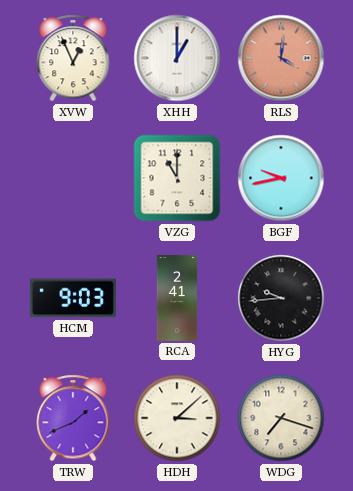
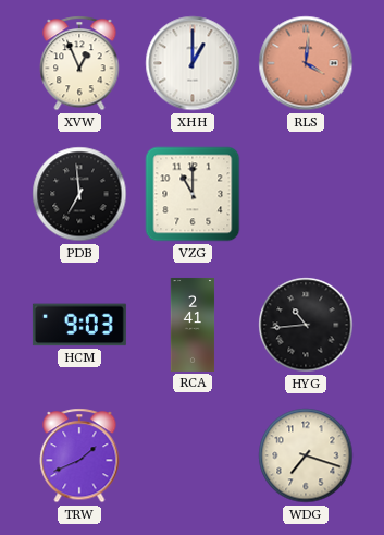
PDB: none -> 6:59 (79, 194)
BGF: 9:43 -> none (281, 178)
HYG: 9:44 -> 10:44 (306, 325)
HDH: 3:08 -> none (177, 418)
